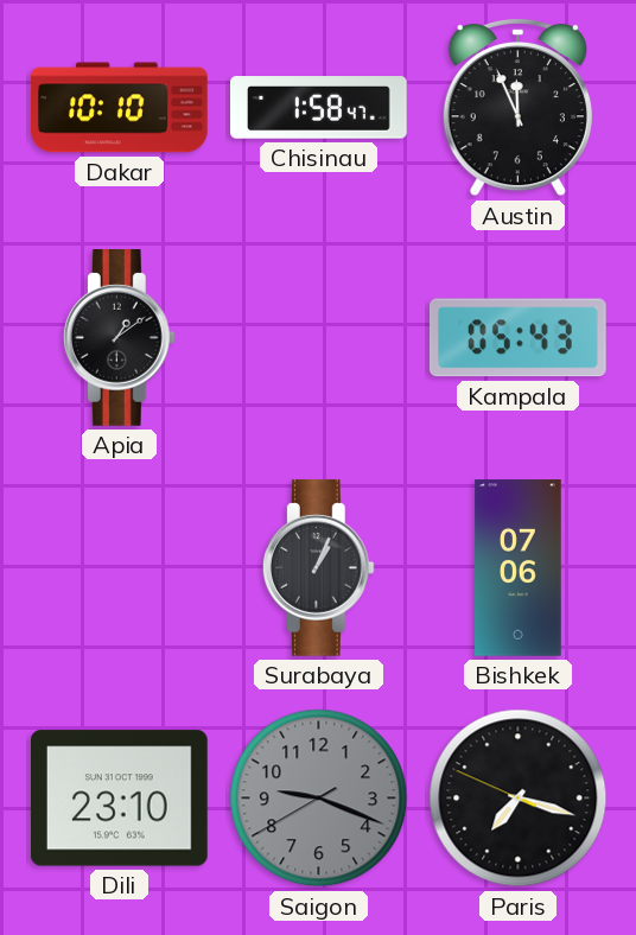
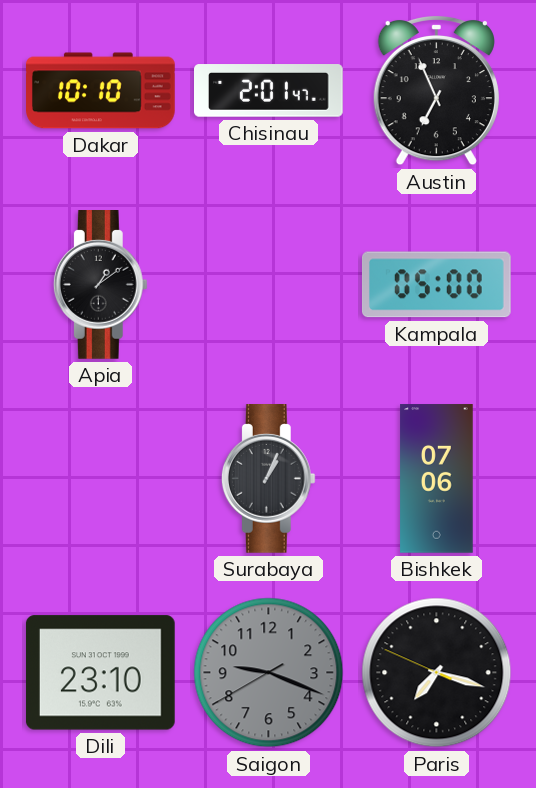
Chisinau: 1:58 -> 2:01 (269, 91)
Austin: 11:56 -> 6:56 (436, 90)
Kampala: 05:43 -> 05:00 (436, 285)
